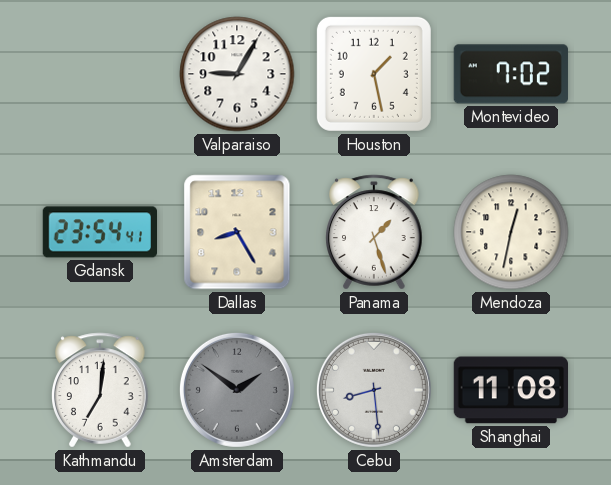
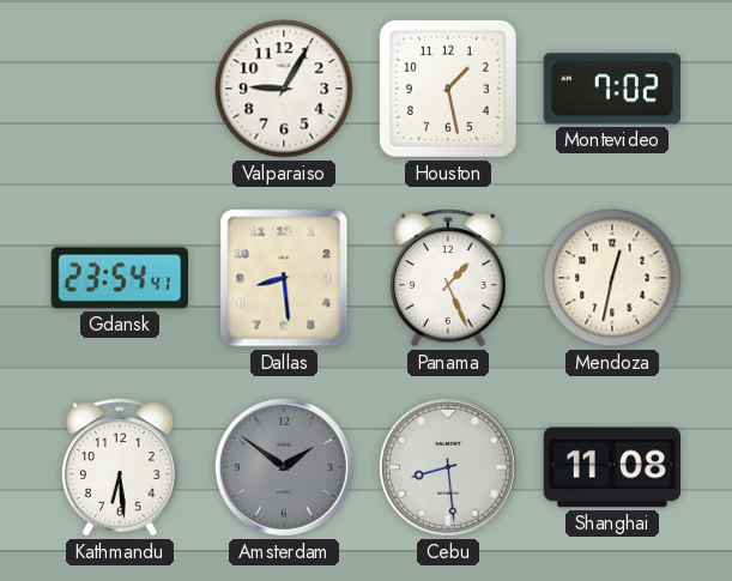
Dallas: 8:25 -> 8:29 (284, 278)
Panama: 1:27 -> 1:26 (448, 278)
Kathmandu: 7:01 -> 6:29 (120, 467)
